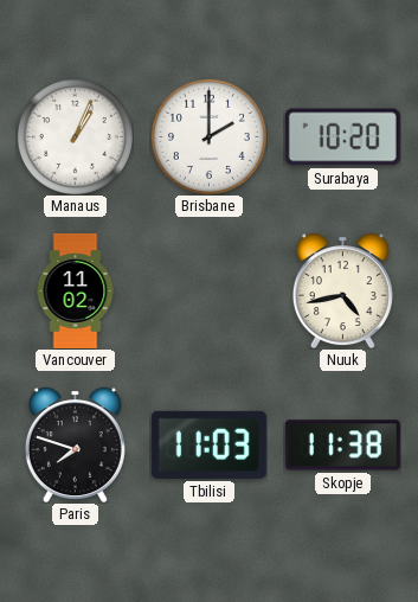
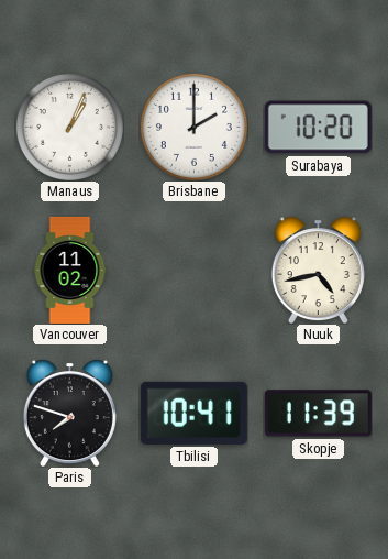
Tbilisi: 11:03 -> 10:41 (193, 413)
Skopje: 11:38 -> 11:39 (318, 414)
